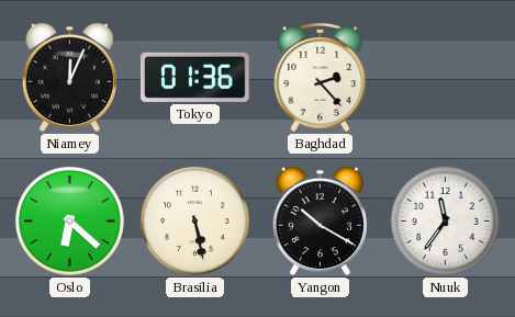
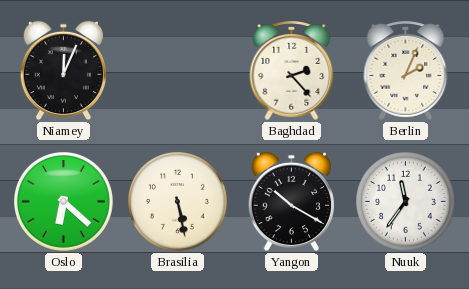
Tokyo: 01:36 -> none (195, 77)
Berlin: none -> 2:04 (406, 70)
